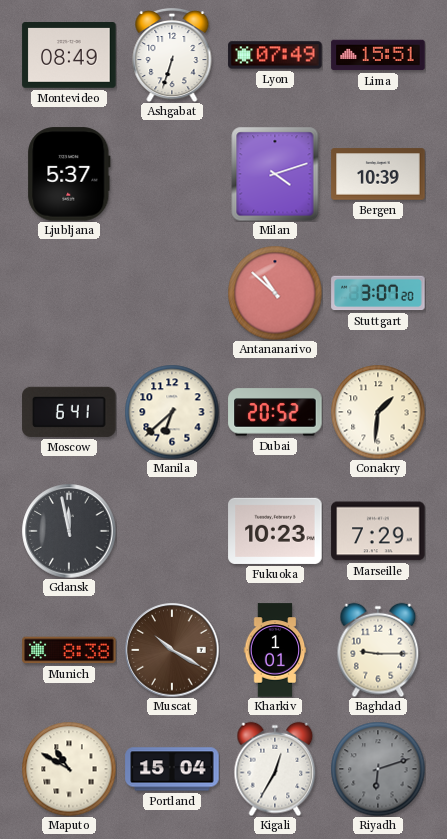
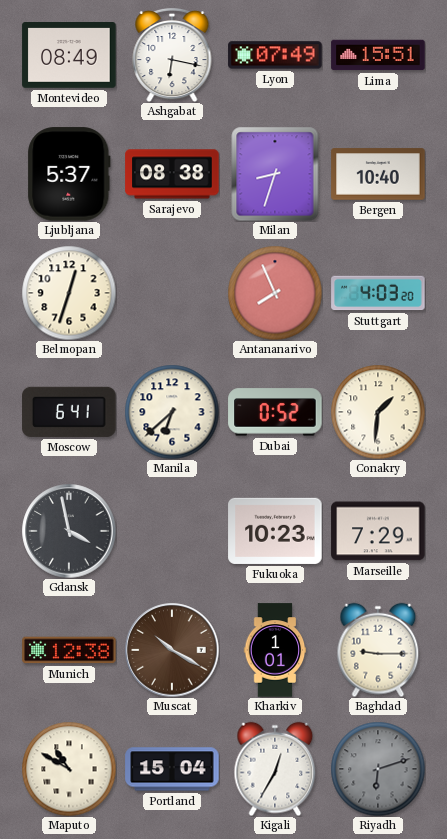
Ashgabat: 6:33 -> 6:17 (172, 55)
Sarajevo: none -> 08:38 (172, 174)
Milan: 4:12 -> 8:33 (275, 174)
Bergen: 10:39 -> 10:40 (378, 174)
Belmopan: none -> 12:33 (69, 293)
Antananarivo: 10:52 -> 7:56 (275, 293)
Stuttgart: 3:07 -> 4:03 (378, 293)
Dubai: 20:52 -> 0:52 (275, 412)
Gdansk: 11:58 -> 3:58 (69, 531)
Munich: 8:38 -> 12:38 (69, 650)
